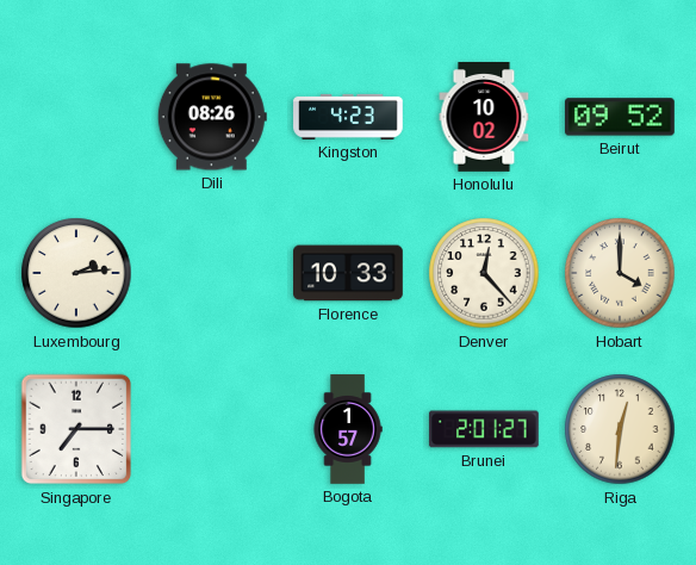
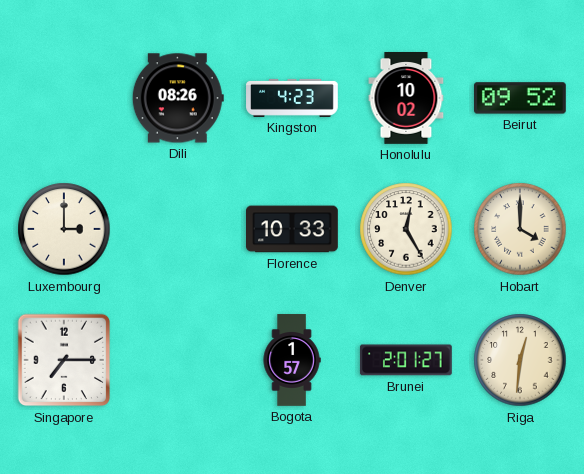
Luxembourg: 2:14 -> 3:00 (64, 229)
Denver: 12:23 -> 12:25 (406, 229)
